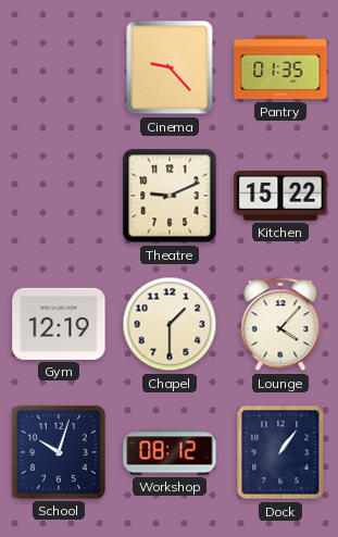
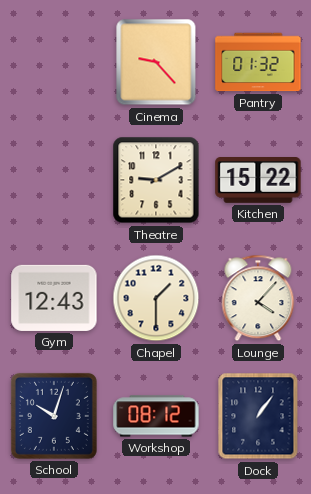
Pantry: 01:35 -> 01:32 (258, 62)
Theatre: 9:11 -> 9:10 (156, 180)
Gym: 12:19 -> 12:43 (54, 298)
